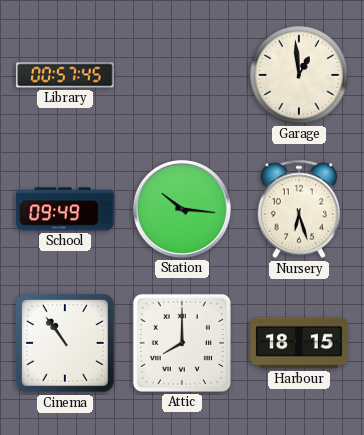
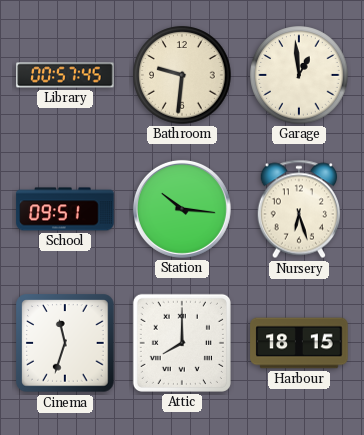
Bathroom: none -> 9:31 (182, 75)
School: 09:49 -> 09:51 (65, 209)
Cinema: 10:54 -> 11:33 (65, 343)
